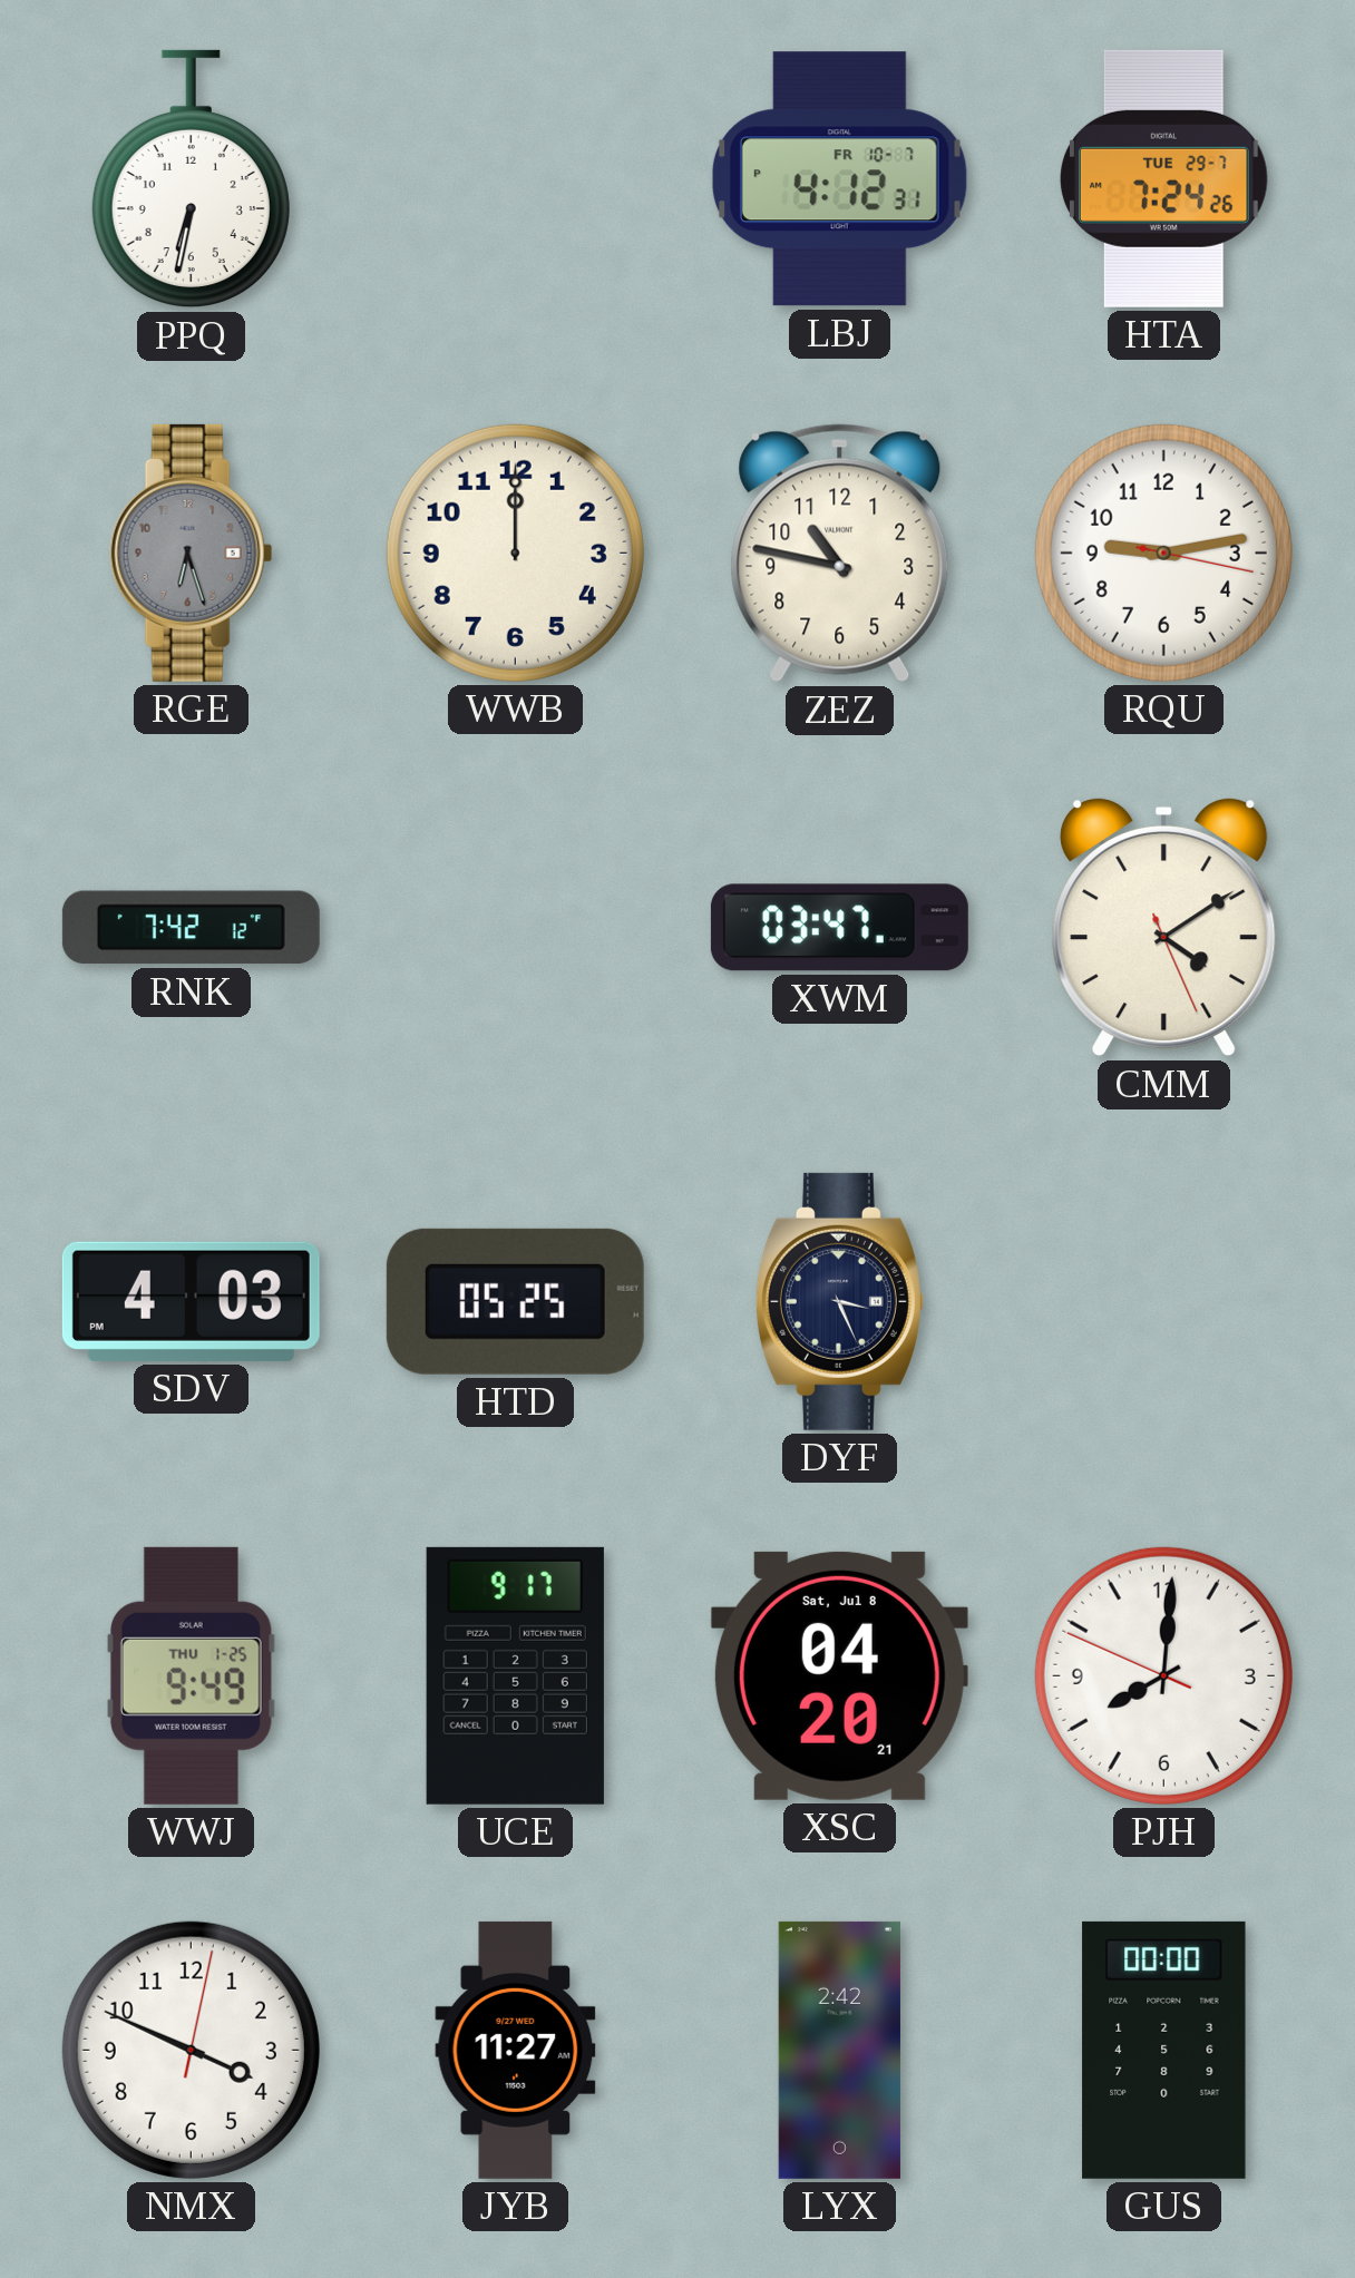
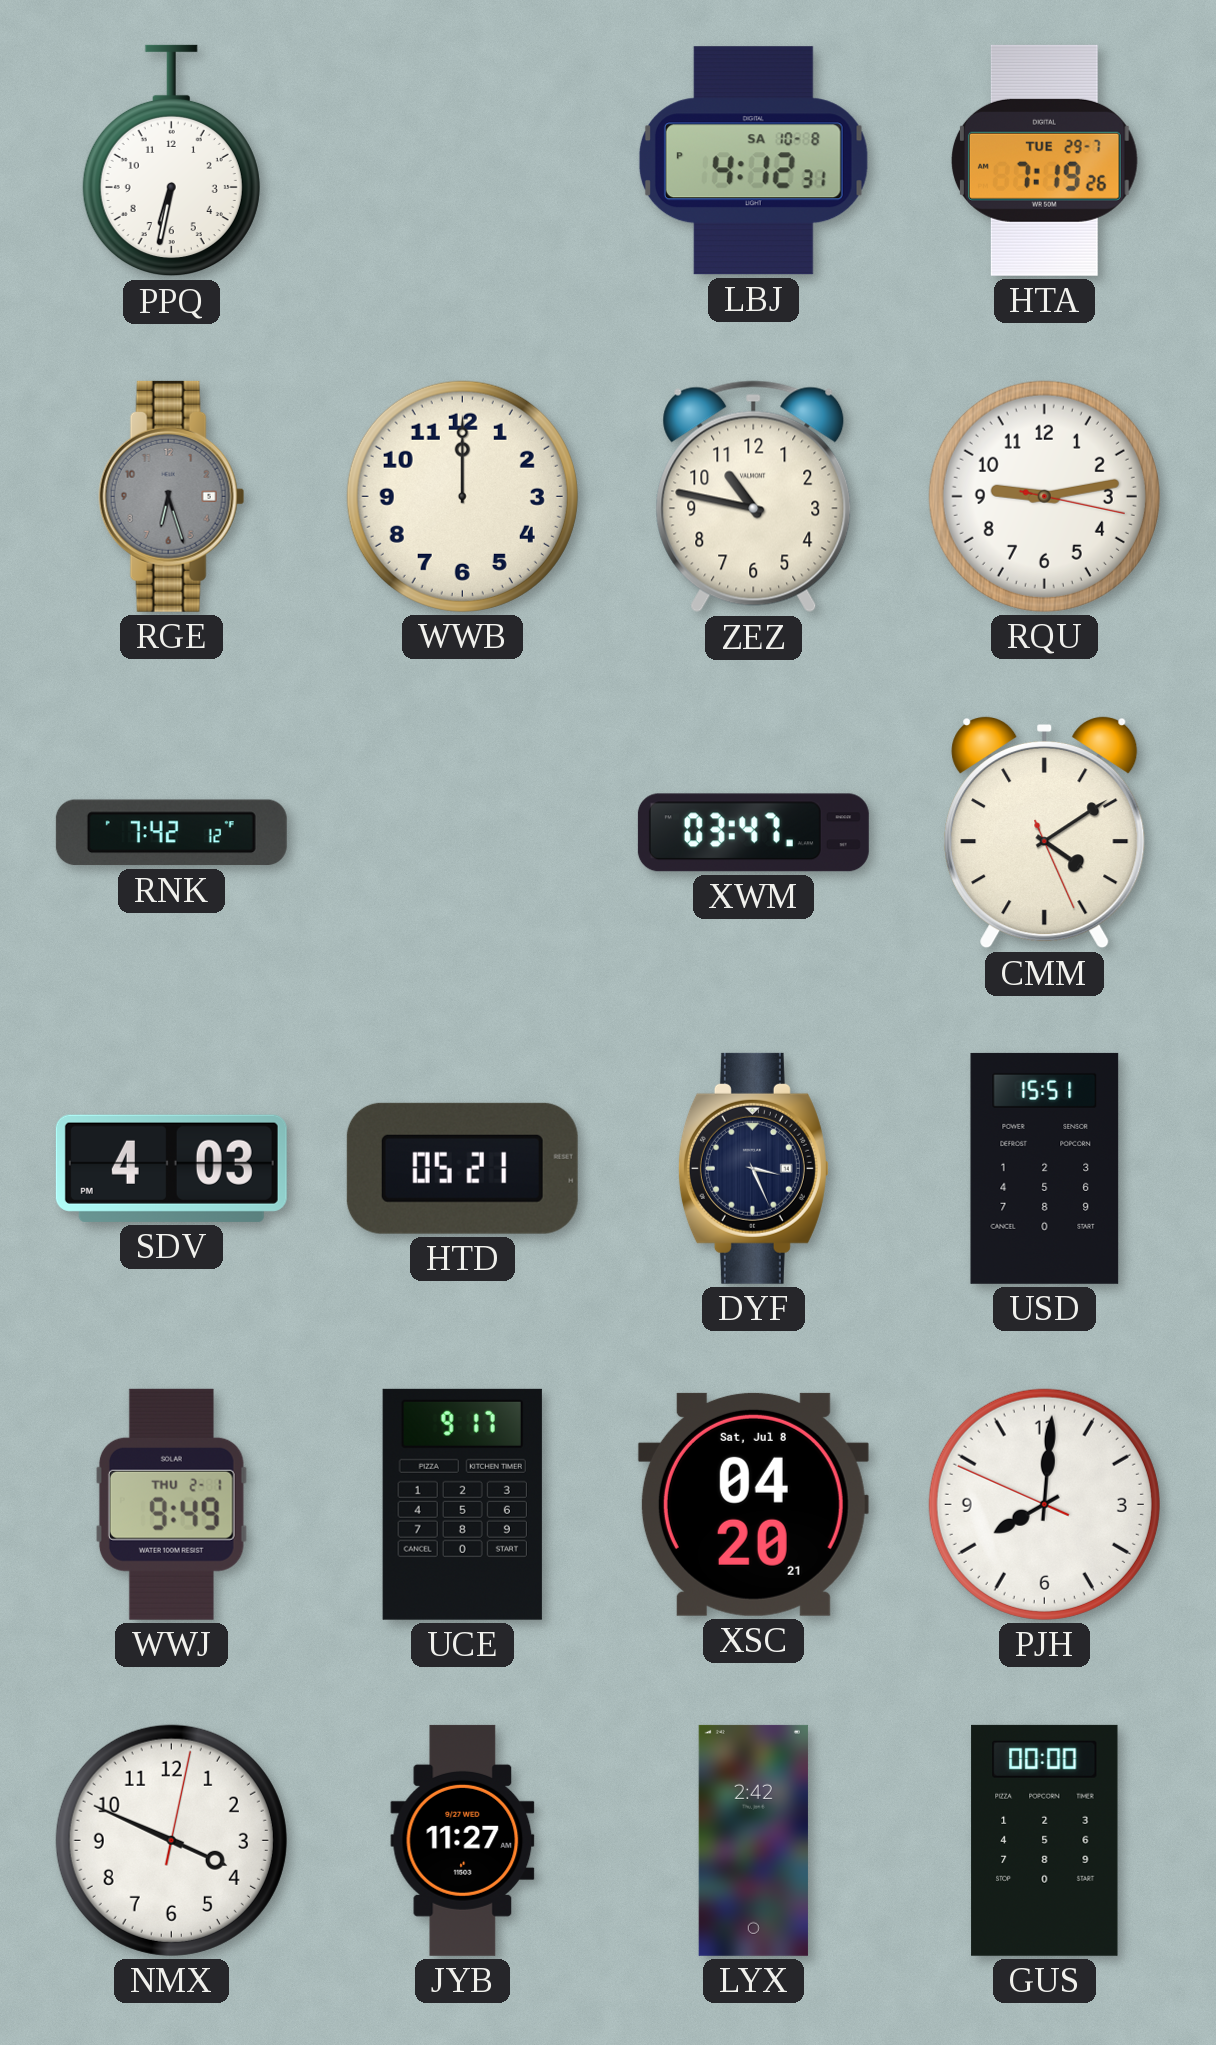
LBJ date: FR 10-7 -> SA 10-8 (753, 161)
HTA: 7:24 -> 7:19 (1044, 160)
HTD: 05:25 -> 05:21 (462, 1168)
USD: none -> 15:51 (1045, 1168)
WWJ date: THU 1-25 -> THU 2-1 (171, 1504)
